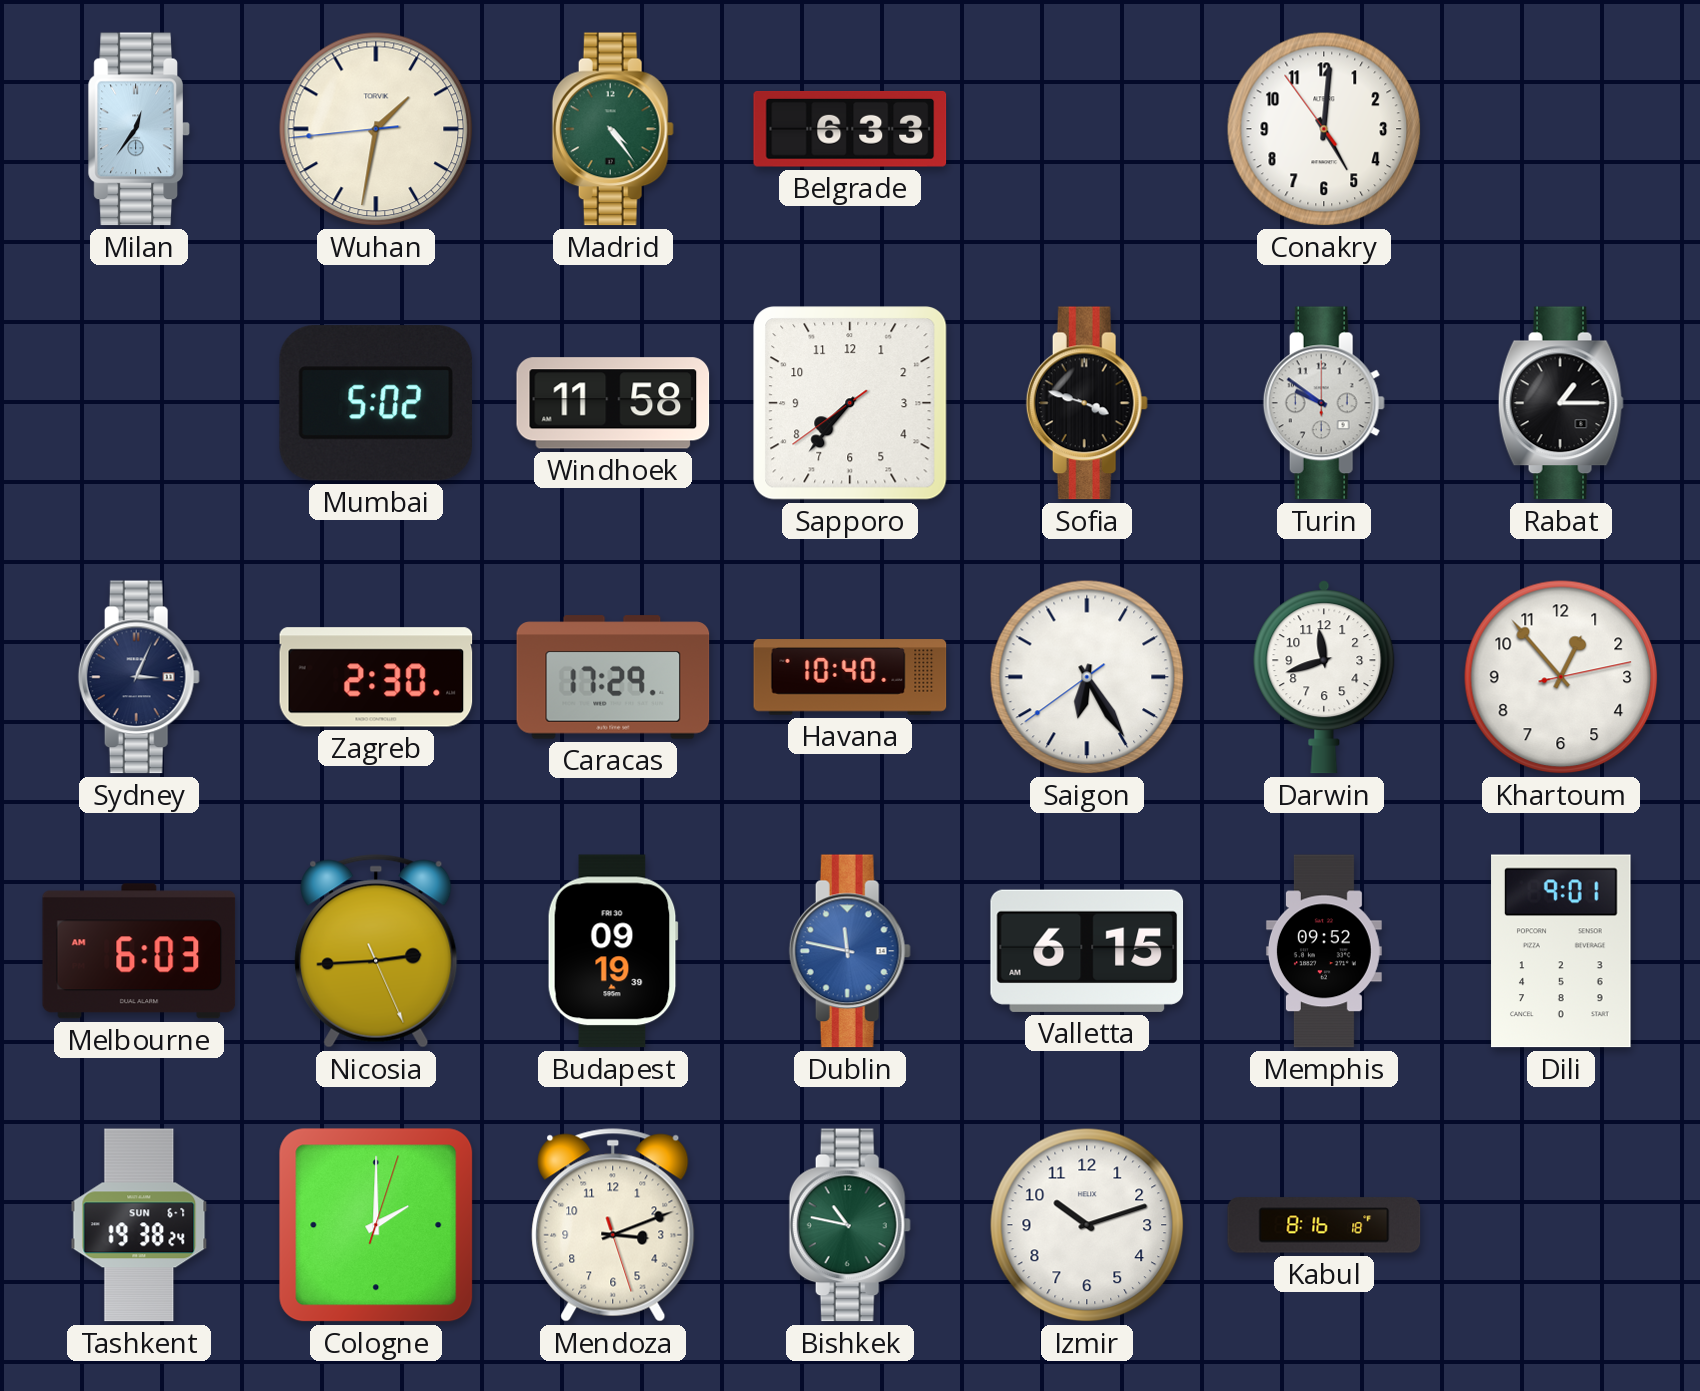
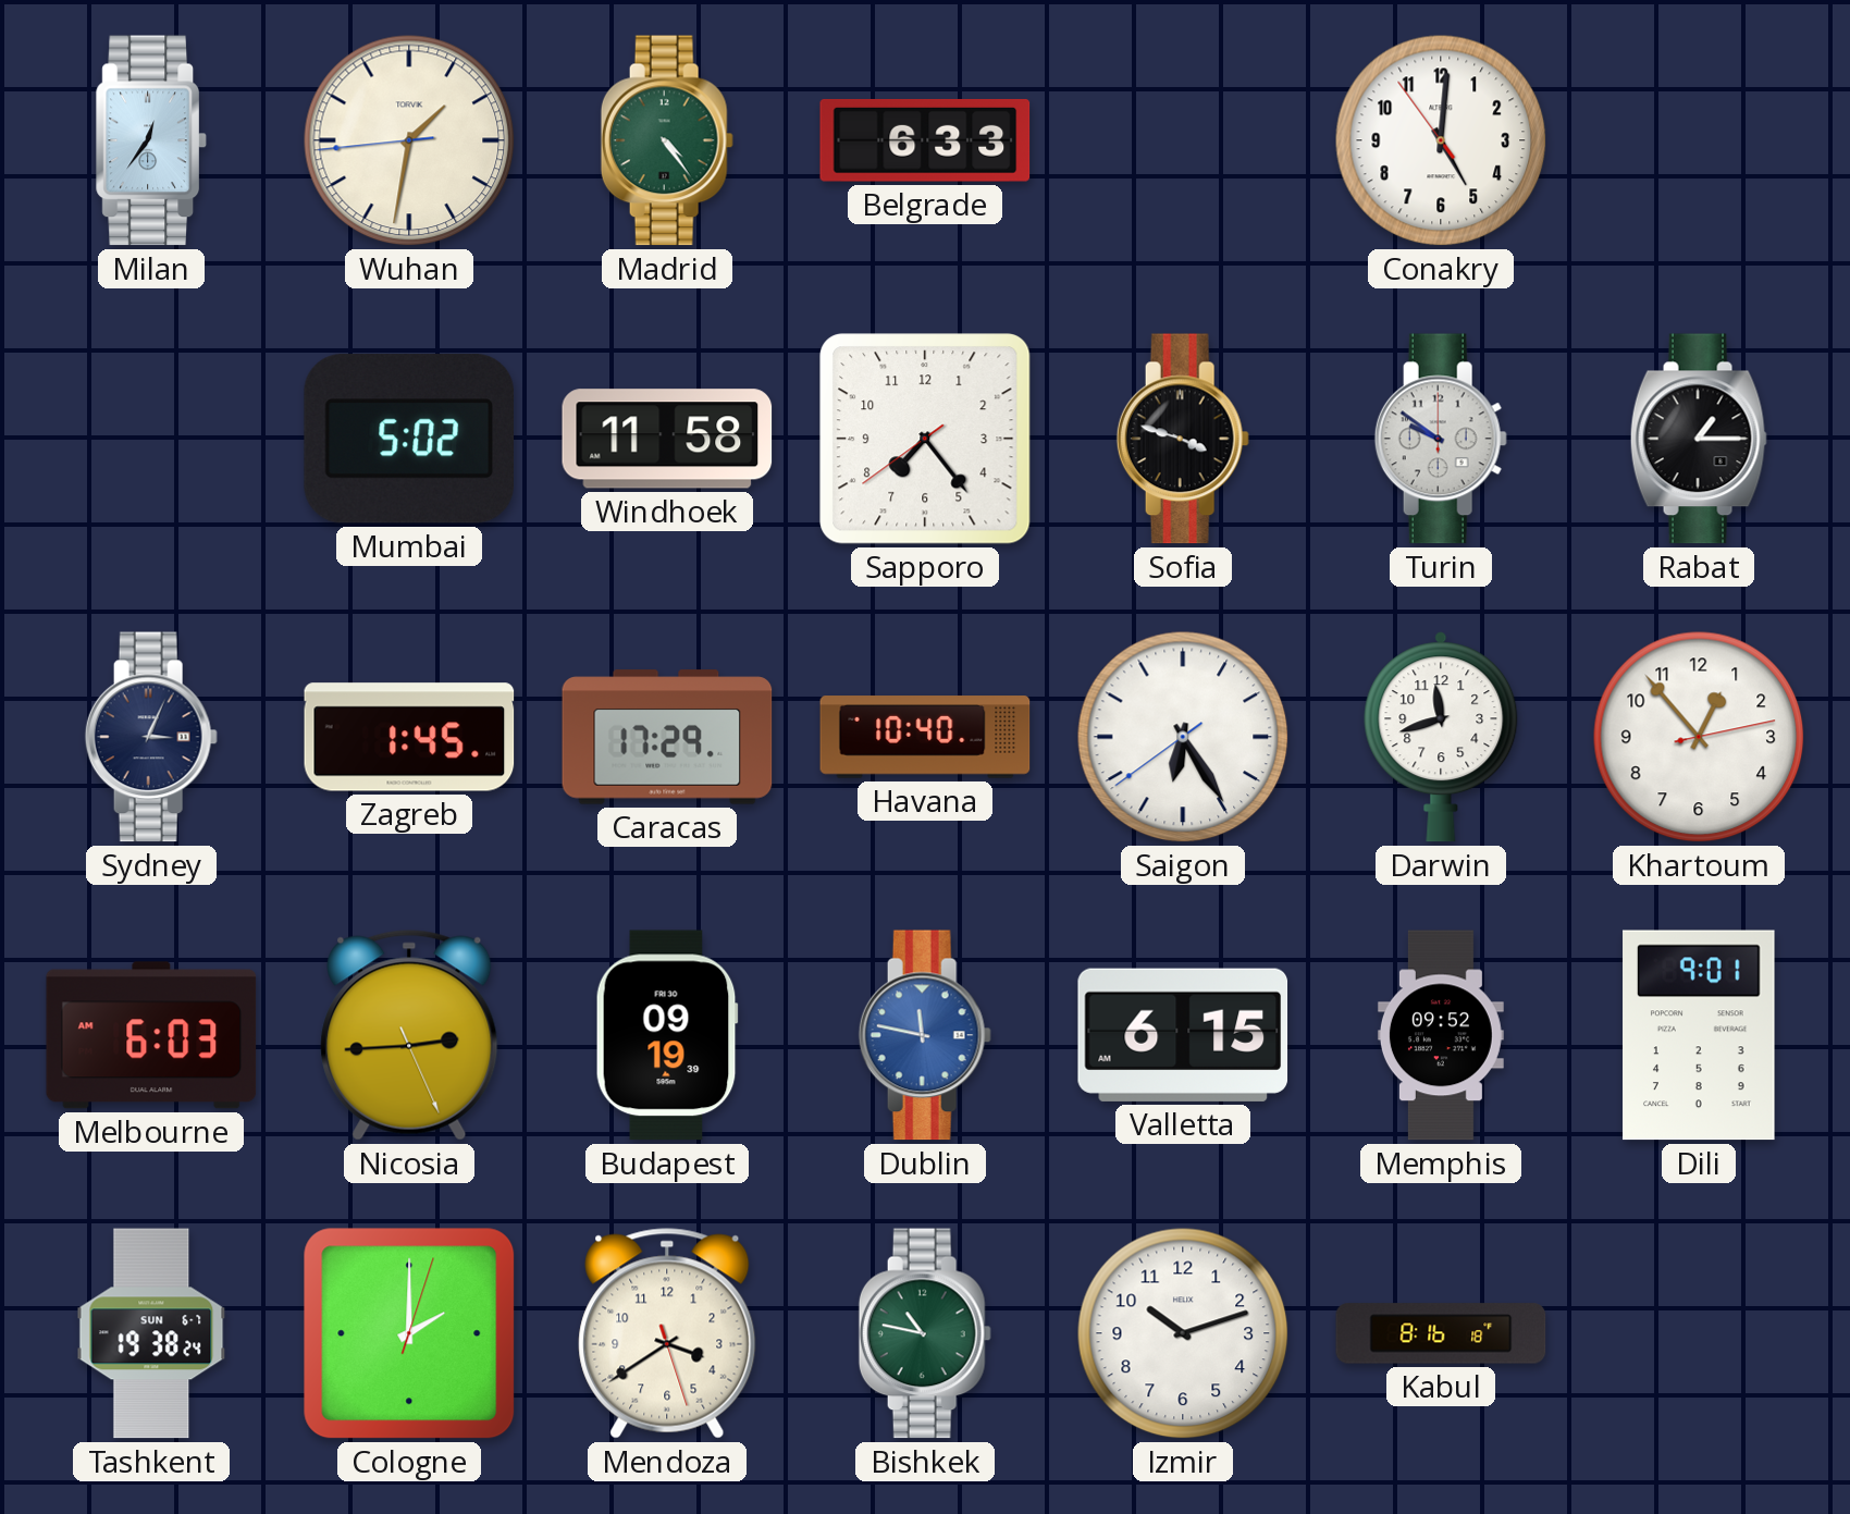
Sapporo: 7:36 -> 7:23 (925, 439)
Zagreb: 2:30 -> 1:45 (409, 737)
Mendoza: 3:11 -> 3:39 (667, 1333)
